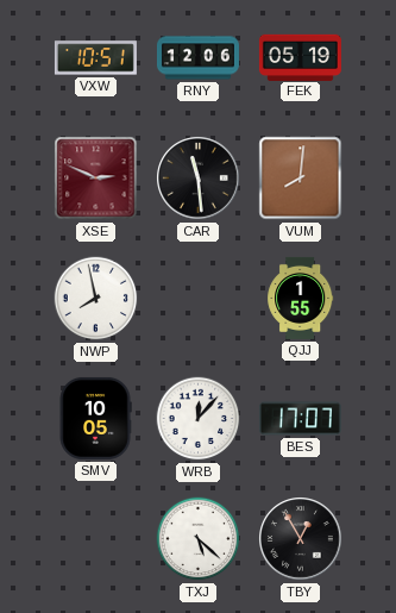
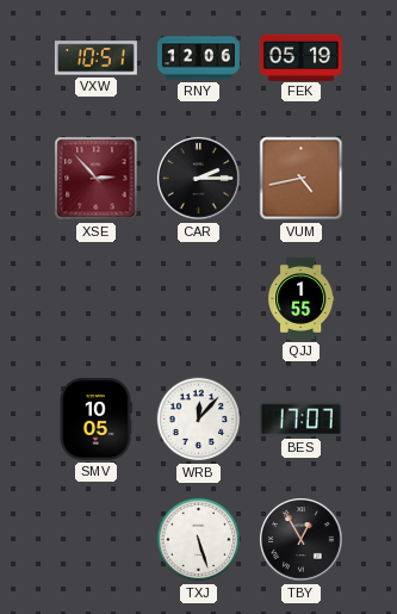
XSE: 2:49 -> 2:53 (97, 179)
CAR: 11:29 -> 2:15 (199, 179)
VUM: 8:01 -> 4:43 (302, 179)
NWP: 7:58 -> none (96, 299)
TXJ: 5:22 -> 5:27 (199, 540)
